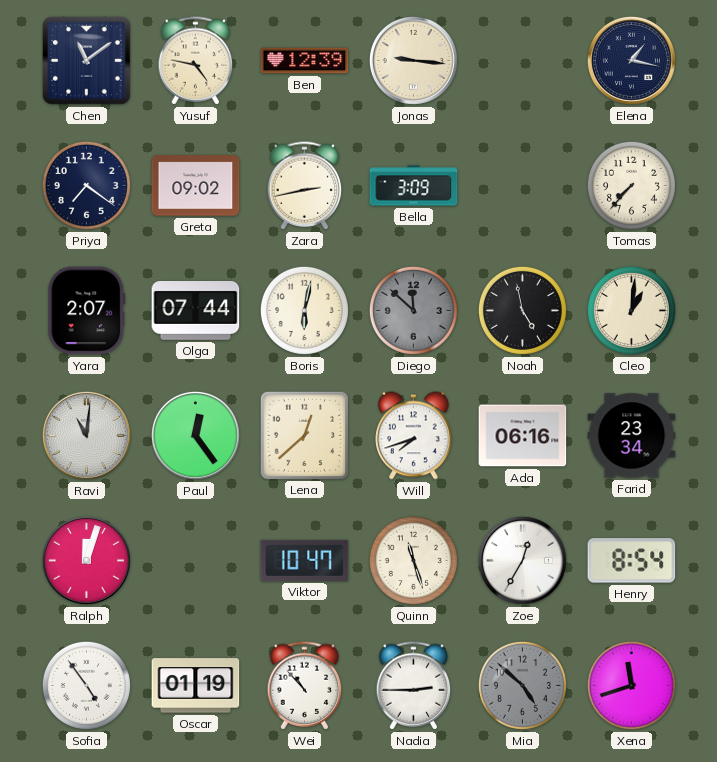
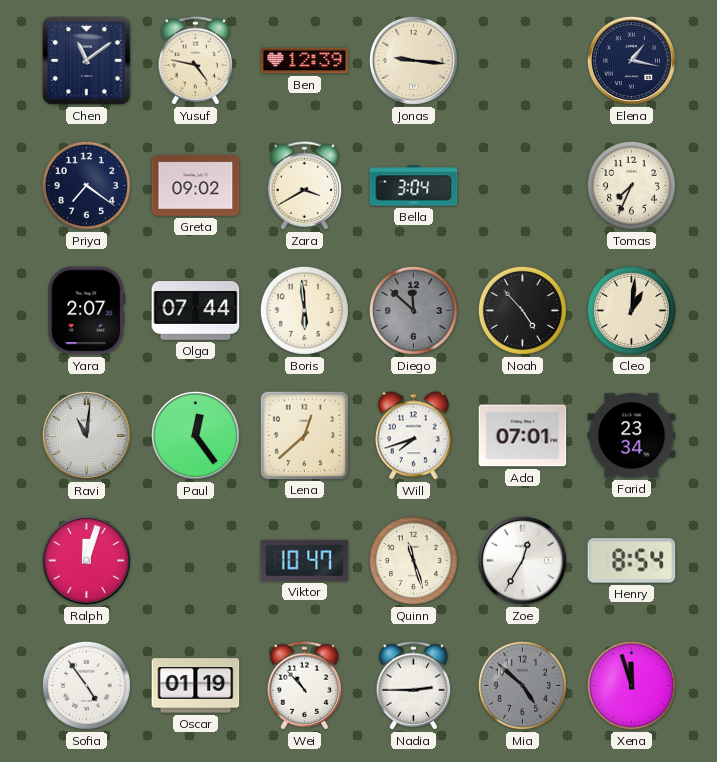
Zara: 2:43 -> 3:40 (305, 186)
Bella: 3:09 -> 3:04 (414, 186)
Tomas: 7:37 -> 7:34 (631, 185)
Boris: 6:02 -> 5:59 (304, 310)
Noah: 4:58 -> 4:53 (522, 310)
Ada: 06:16 -> 07:01 (523, 436)
Xena: 11:42 -> 11:57 (631, 685)
